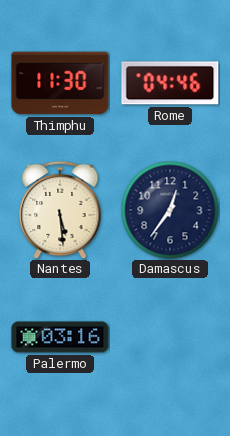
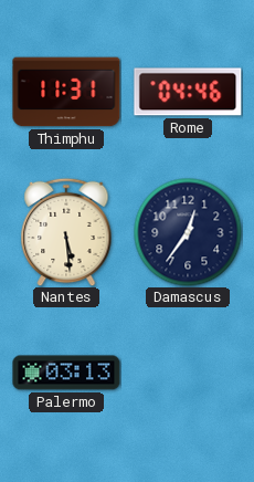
Thimphu: 11:30 -> 11:31 (66, 92)
Palermo: 03:16 -> 03:13 (66, 373)
